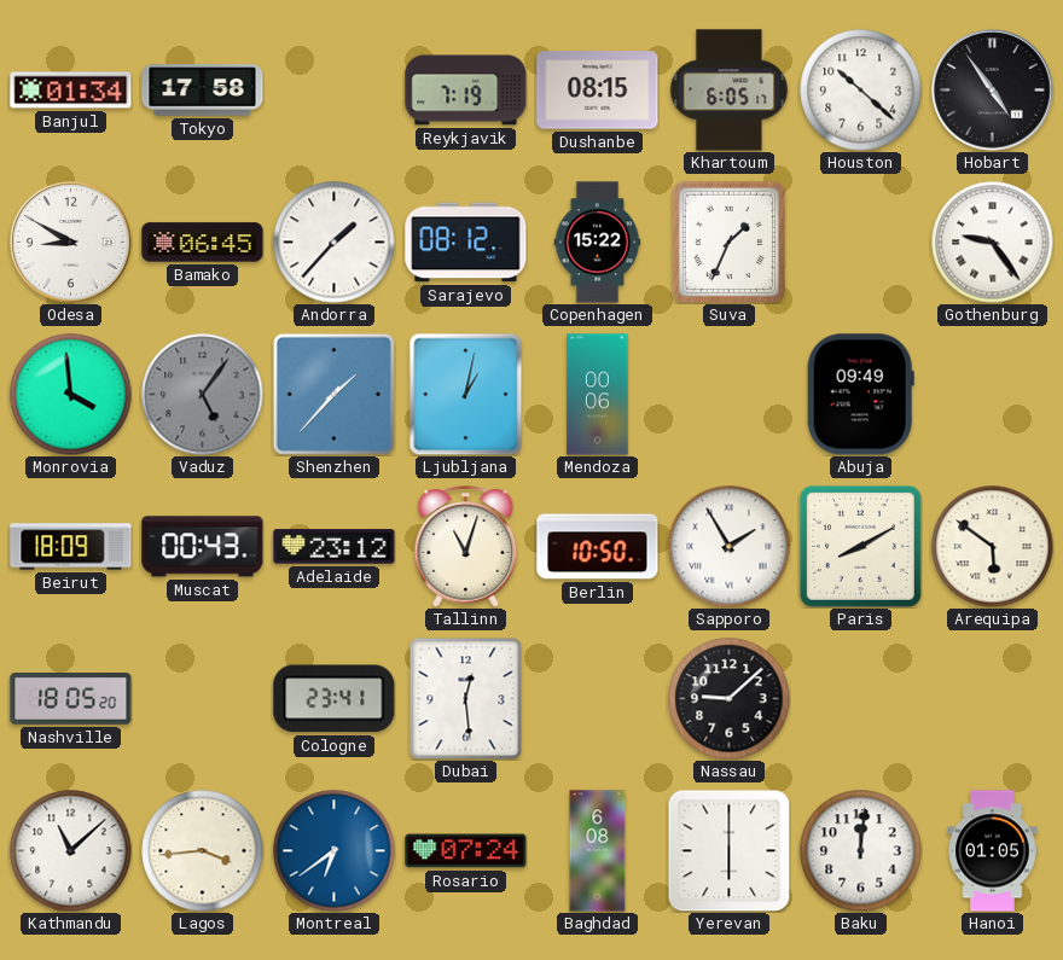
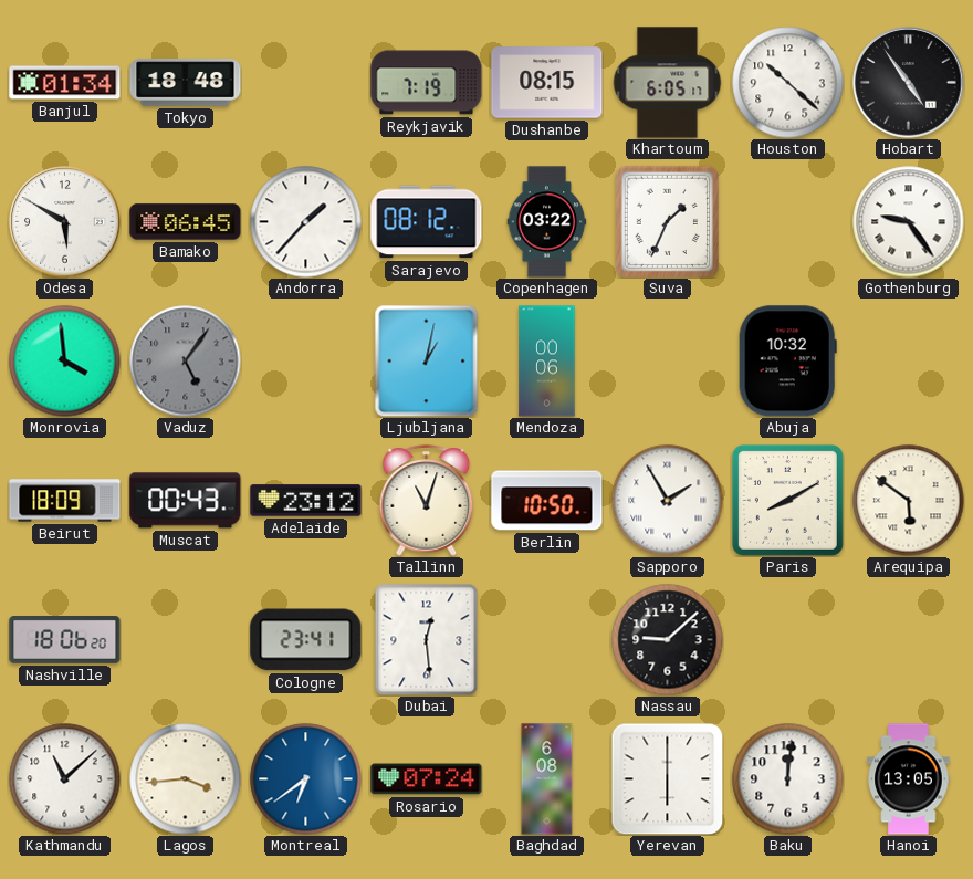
Tokyo: 17:58 -> 18:48 (186, 83)
Odesa: 8:50 -> 5:50 (65, 222)
Copenhagen: 15:22 -> 03:22 (547, 222)
Shenzhen: 1:37 -> none (333, 394)
Abuja: 09:49 -> 10:32 (787, 362)
Nashville: 18:05 -> 18:06 (65, 640)
Hanoi: 01:05 -> 13:05 (909, 779)
